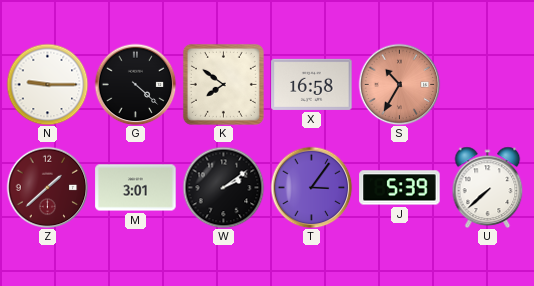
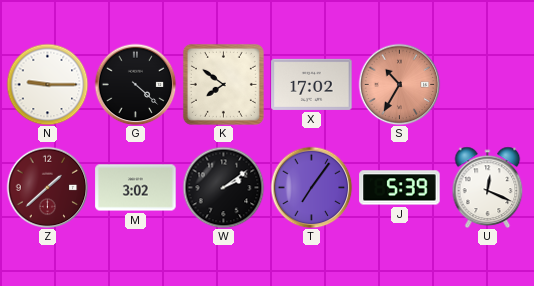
X: 16:58 -> 17:02 (312, 84)
M: 3:01 -> 3:02 (136, 188)
T: 3:06 -> 7:06 (311, 187)
U: 7:38 -> 12:19 (488, 187)
